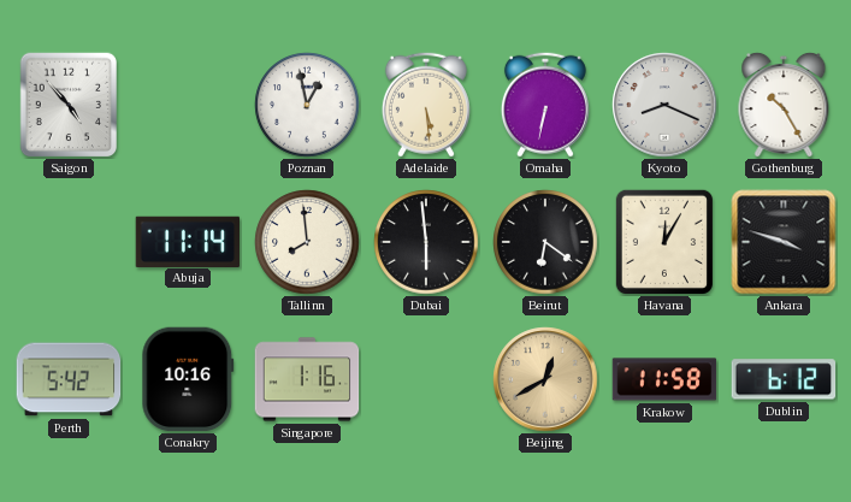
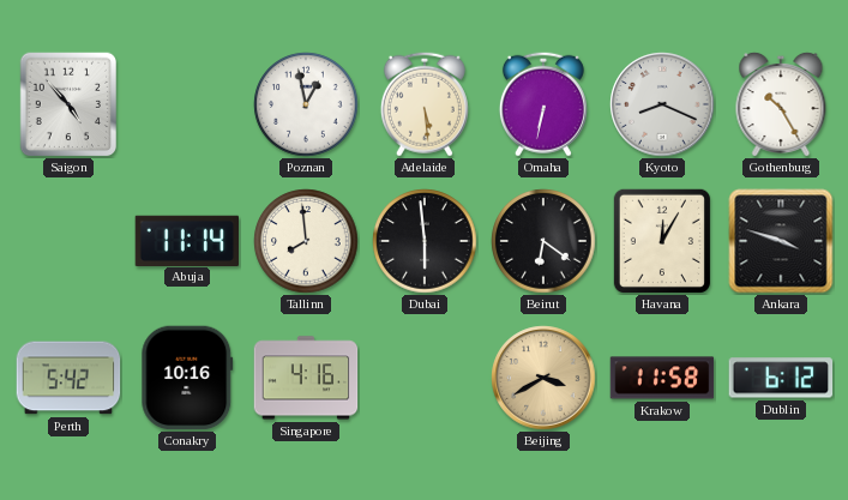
Singapore: 1:16 -> 4:16 (306, 378)
Beijing: 12:40 -> 3:40 (543, 378)
